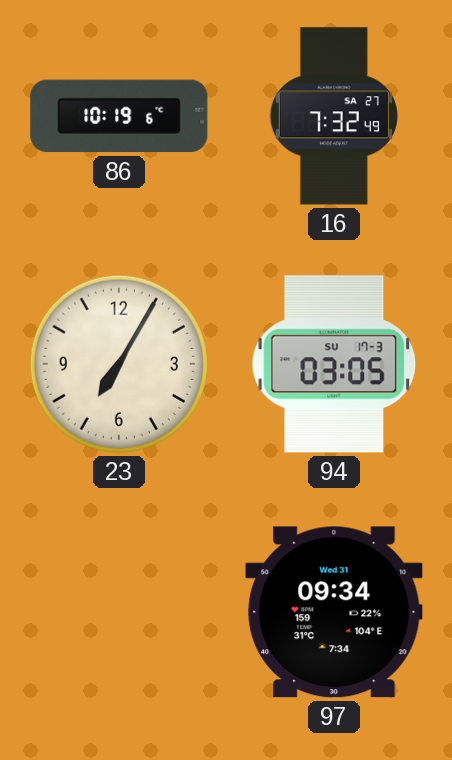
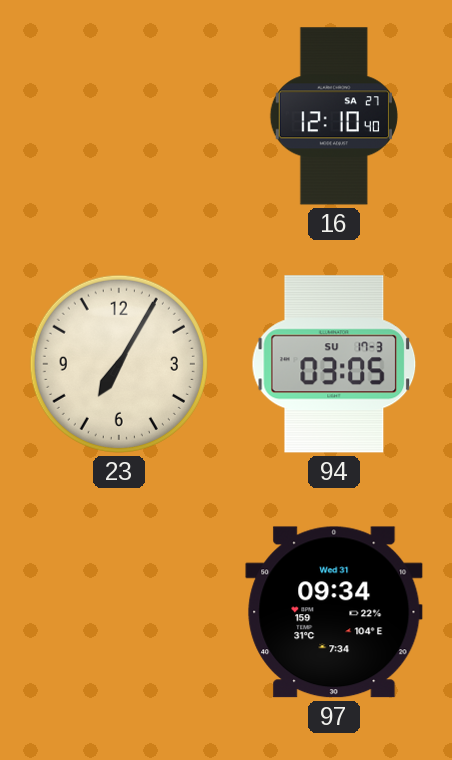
86: 10:19 -> none (119, 116)
16: 7:32 -> 12:10 (334, 116)
